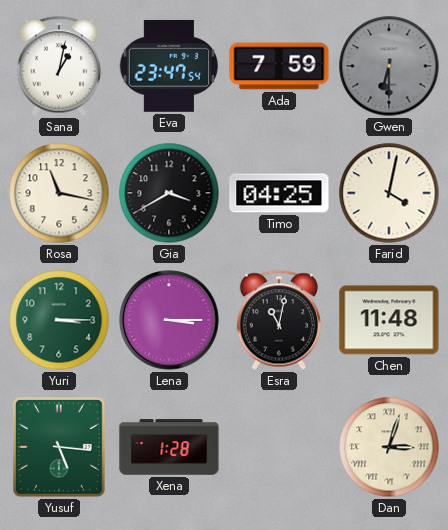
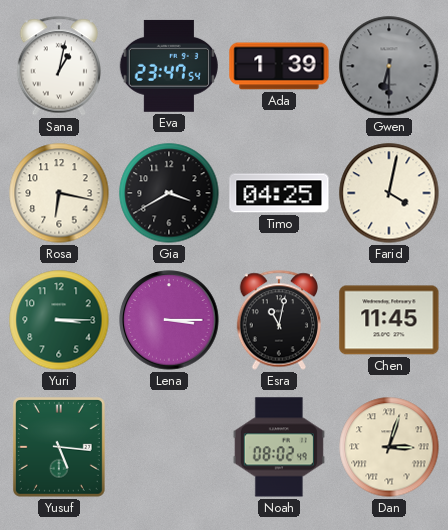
Ada: 7:59 -> 1:39 (279, 66)
Rosa: 11:17 -> 6:17 (59, 193)
Chen: 11:48 -> 11:45 (389, 320)
Xena: 1:28 -> none (169, 447)
Noah: none -> 08:02 (279, 447)
